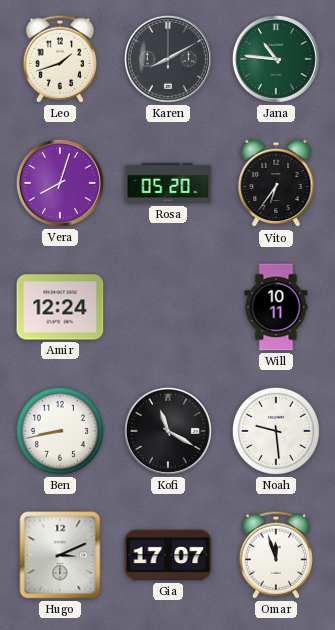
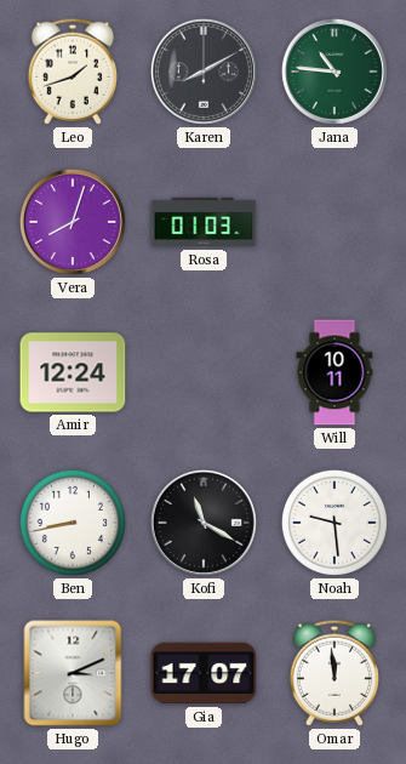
Rosa: 05:20 -> 01:03 (204, 222)
Vito: 6:36 -> none (276, 183)
Omar: 11:57 -> 11:59 (333, 673)
